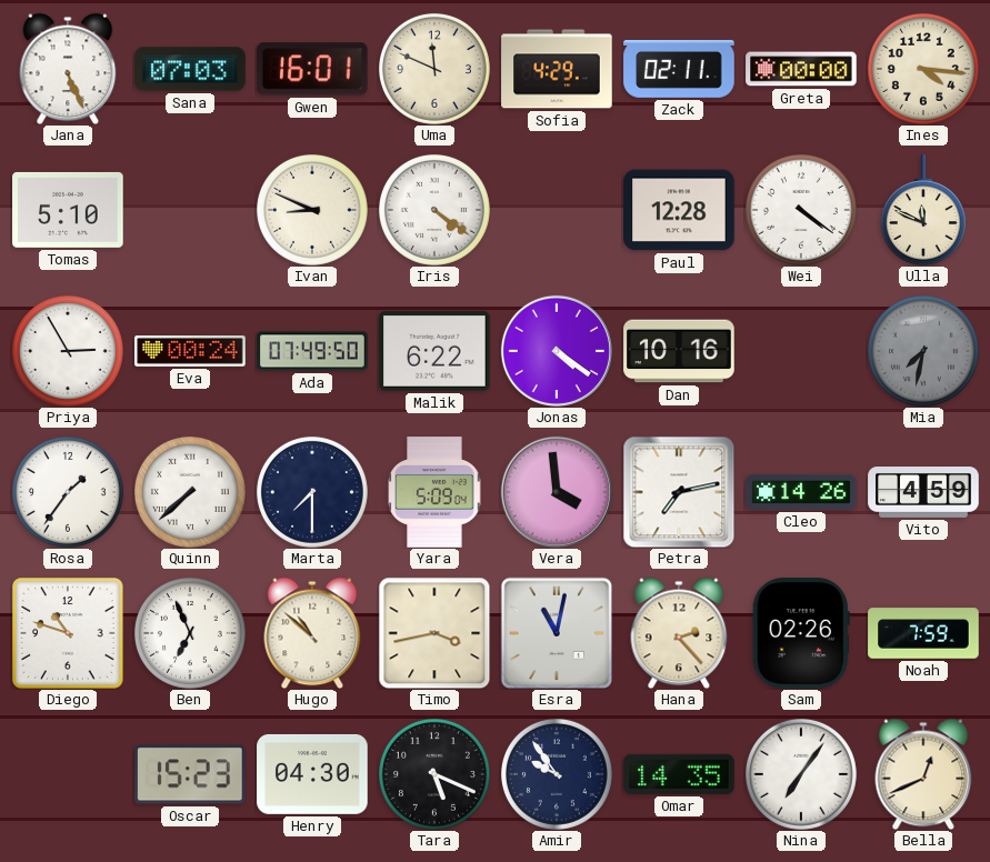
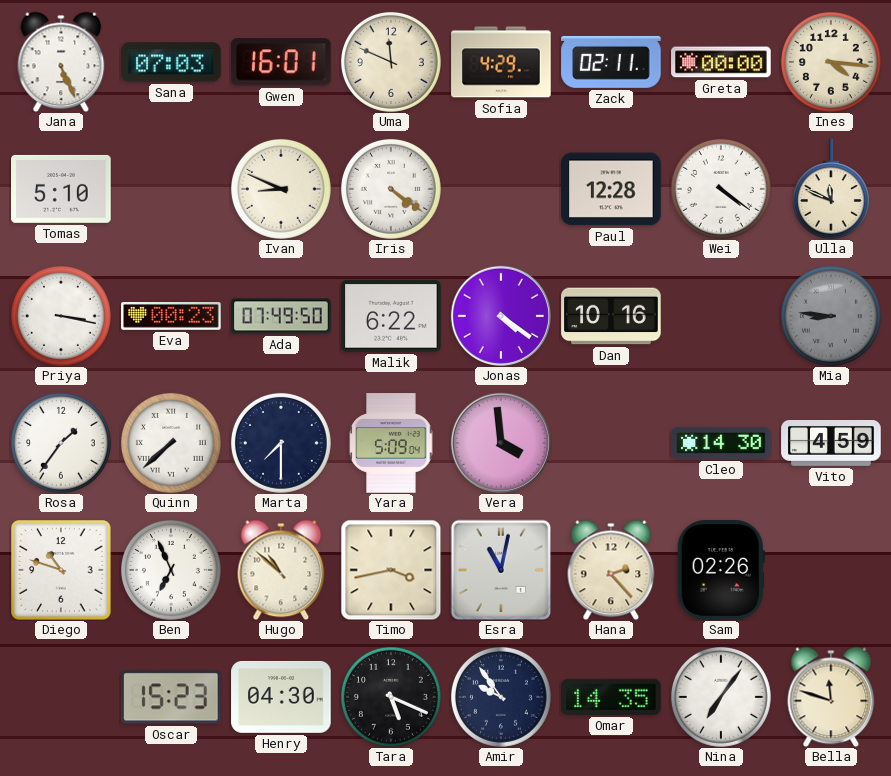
Priya: 2:55 -> 3:17 (61, 316)
Eva: 00:24 -> 00:23 (171, 317)
Mia: 7:32 -> 8:46 (831, 316)
Petra: 7:13 -> none (679, 492)
Cleo: 14:26 -> 14:30 (721, 443)
Noah: 7:59 -> none (923, 633)
Bella: 12:41 -> 11:48 (831, 697)
